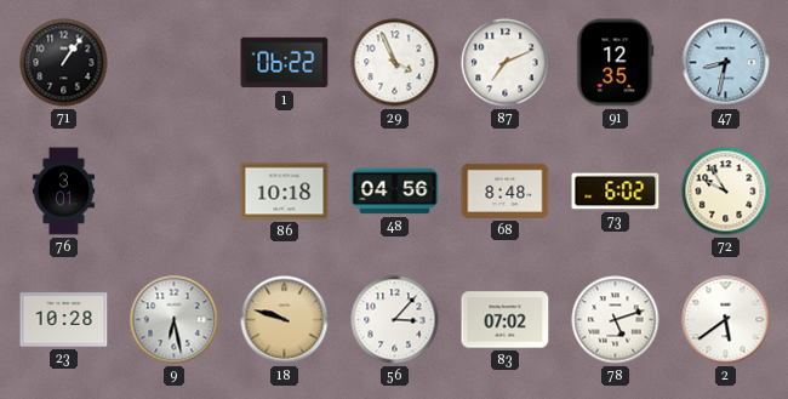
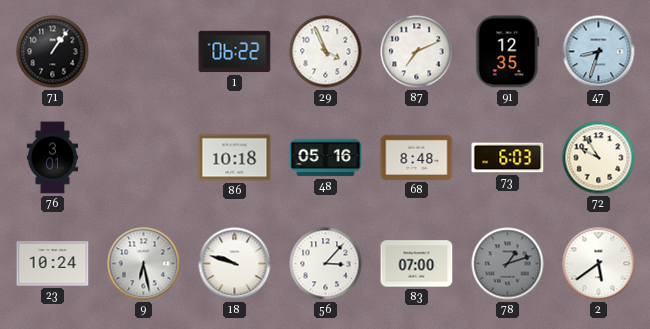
47: 8:32 -> 8:33 (599, 52)
48: 04:56 -> 05:16 (326, 158)
73: 6:02 -> 6:03 (508, 158)
23: 10:28 -> 10:24 (53, 264)
18 dial: champagne -> white (235, 264)
83: 07:02 -> 07:00 (417, 264)
78: 5:12 -> 1:12 (508, 264)
78 dial: white -> grey (508, 264)
